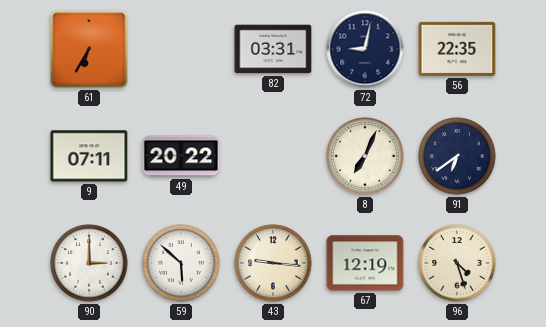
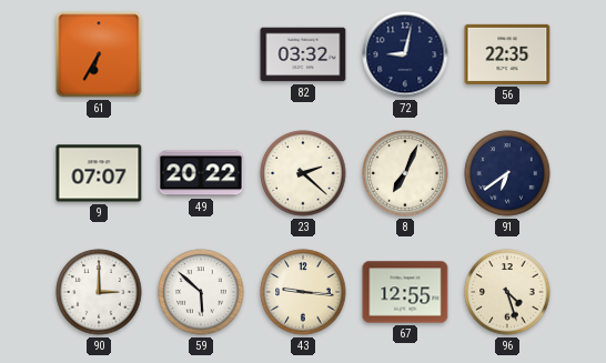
82: 03:31 -> 03:32 (303, 54)
9: 07:11 -> 07:07 (99, 173)
23: none -> 2:22 (303, 173)
67: 12:19 -> 12:55 (405, 292)
